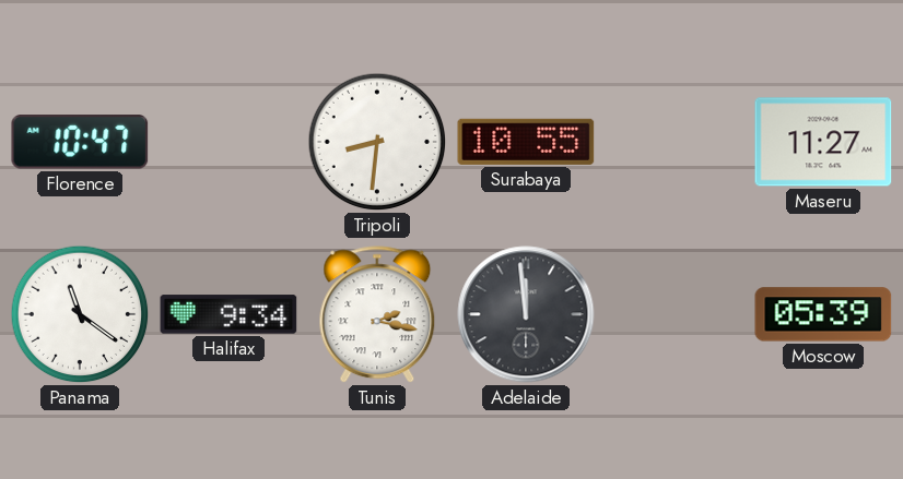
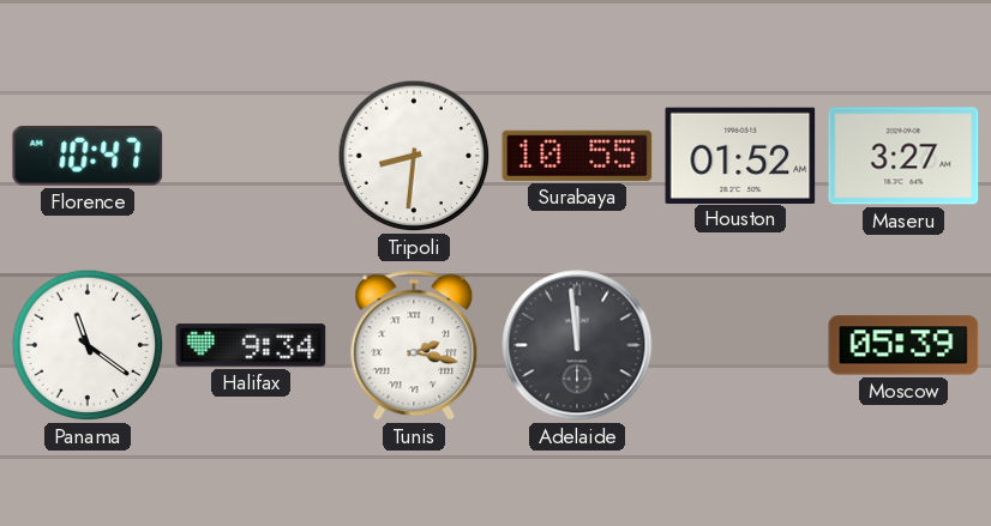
Houston: none -> 01:52 (740, 155)
Maseru: 11:27 -> 3:27 (903, 156)
